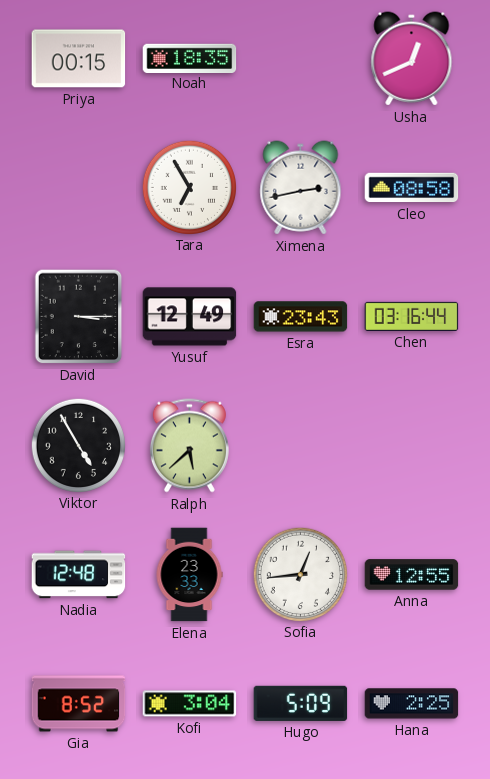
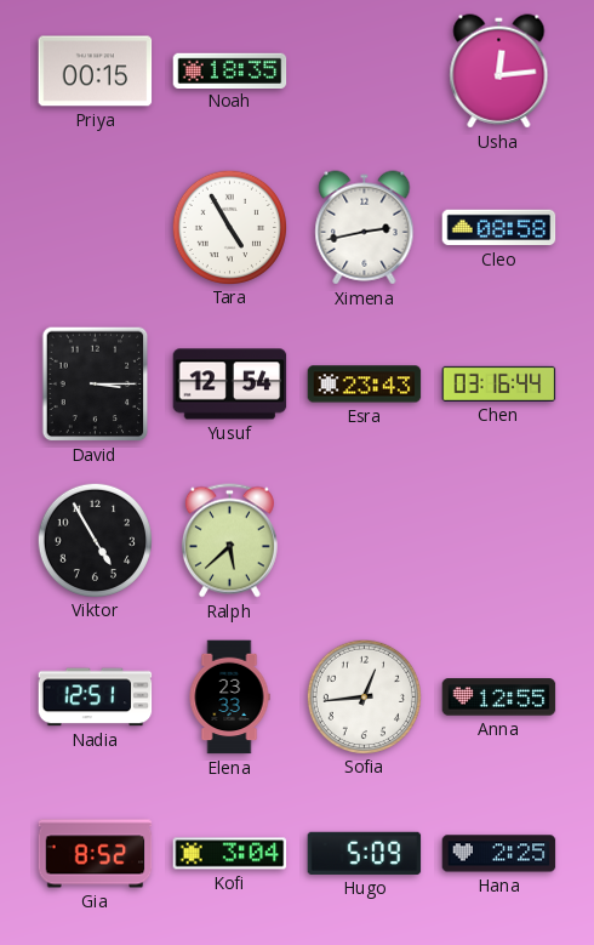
Usha: 12:41 -> 12:14 (499, 72)
Tara: 6:55 -> 4:55 (229, 227)
Yusuf: 12:49 -> 12:54 (230, 385)
Nadia: 12:48 -> 12:51 (96, 698)
